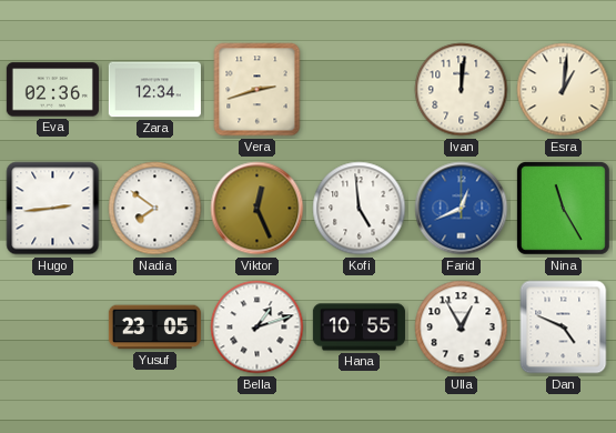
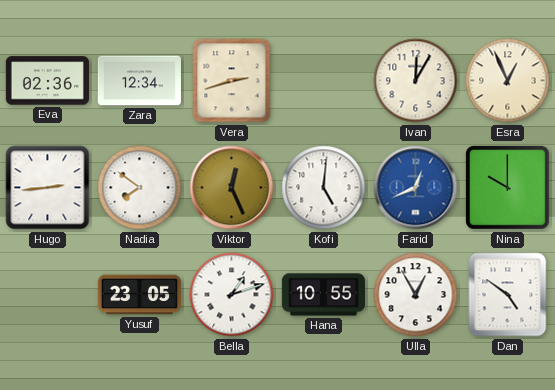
Ivan: 12:01 -> 12:05 (416, 81)
Esra: 1:01 -> 12:56 (508, 81)
Kofi: 4:59 -> 5:01 (324, 188)
Nina: 11:25 -> 10:00 (507, 187)
Dan: 4:49 -> 4:51 (508, 295)
